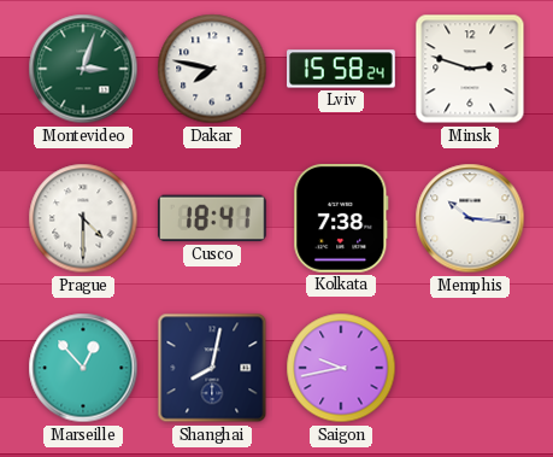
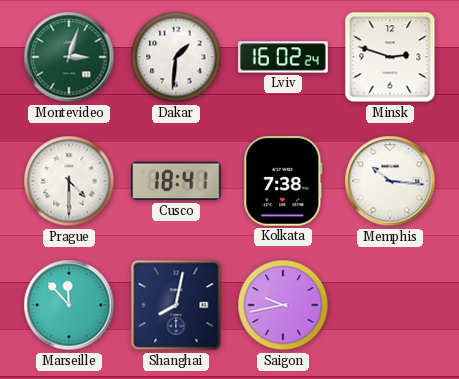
Dakar: 7:47 -> 1:31 (176, 57)
Lviv: 15:58 -> 16:02 (284, 57)
Marseille: 12:53 -> 11:53 (69, 305)
